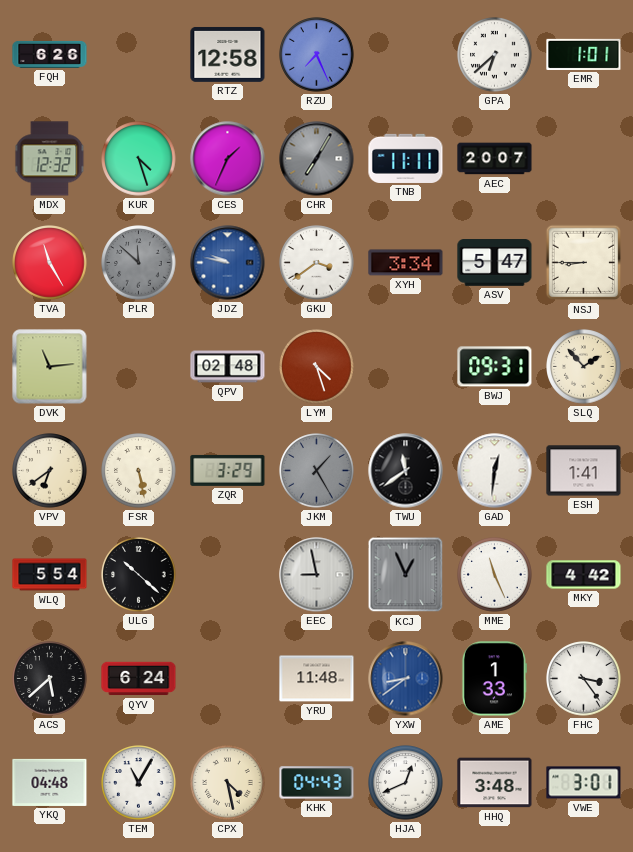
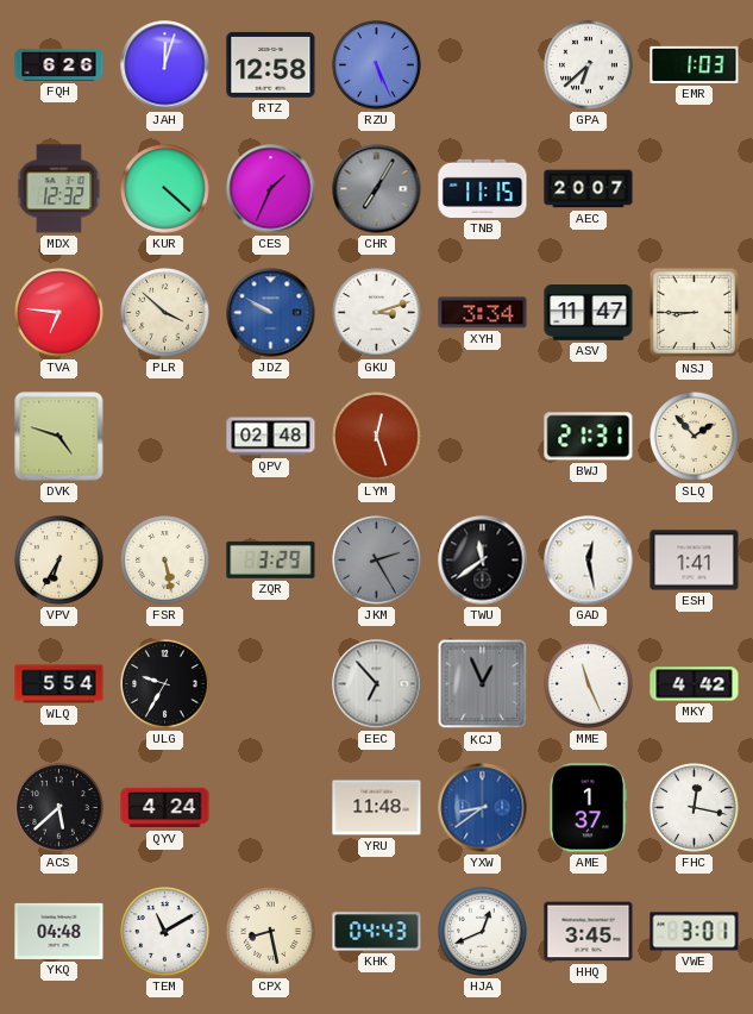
JAH: none -> 12:03 (165, 65)
RZU: 7:26 -> 5:26 (377, 65)
EMR: 1:01 -> 1:03 (695, 64)
KUR: 4:27 -> 4:22 (165, 189)
TNB: 11:11 -> 11:15 (483, 188)
TVA: 11:25 -> 6:46 (59, 313)
PLR: 11:52 -> 3:52 (165, 313)
PLR dial: grey -> cream (165, 313)
JDZ: 9:47 -> 9:50 (271, 313)
GKU: 3:39 -> 3:12 (377, 313)
ASV: 5:47 -> 11:47 (589, 313)
DVK: 11:14 -> 4:48 (59, 437)
LYM: 4:27 -> 12:27 (377, 437)
BWJ: 09:31 -> 21:31 (589, 437)
VPV: 6:39 -> 6:35 (59, 561)
JKM: 1:25 -> 2:25 (377, 561)
GAD: 12:31 -> 12:28 (589, 561)
ULG: 10:22 -> 9:35 (165, 684)
EEC: 8:58 -> 6:53 (377, 684)
QYV: 6:24 -> 4:24 (165, 808)
AME: 1:33 -> 1:37 (588, 808)
FHC: 3:24 -> 12:17 (695, 808)
TEM: 11:05 -> 11:10 (165, 932)
CPX: 4:28 -> 8:28 (271, 932)
HHQ: 3:48 -> 3:45 (589, 932)
